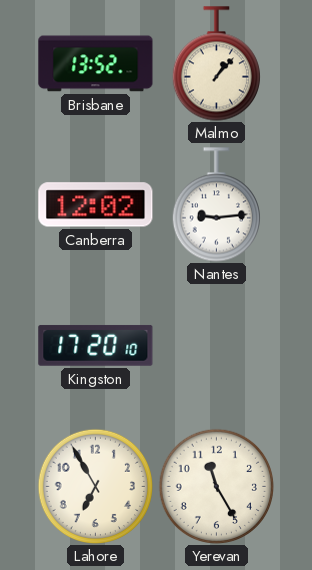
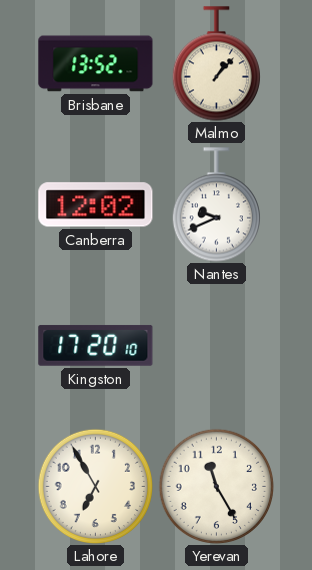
Nantes: 9:14 -> 9:41 (216, 205)
